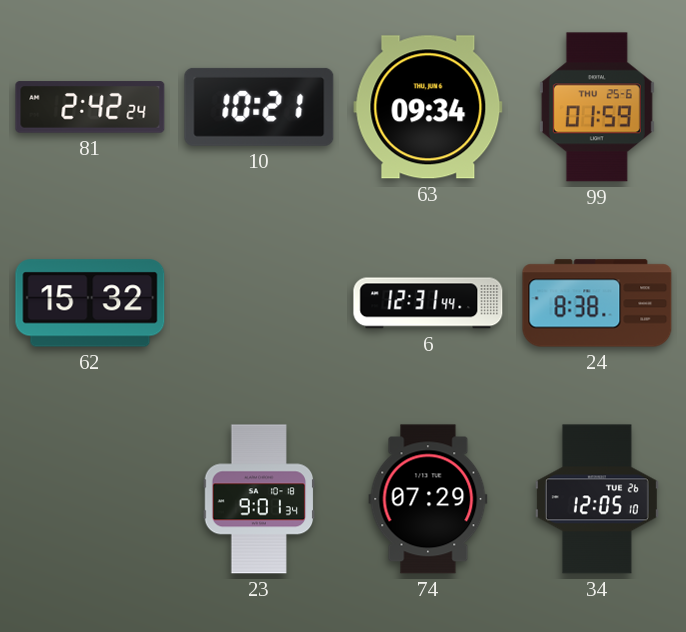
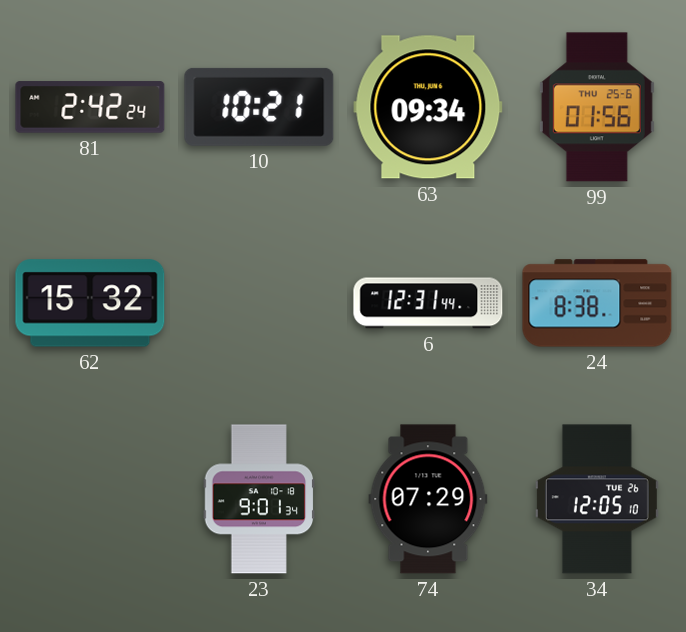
99: 01:59 -> 01:56 (597, 107)
